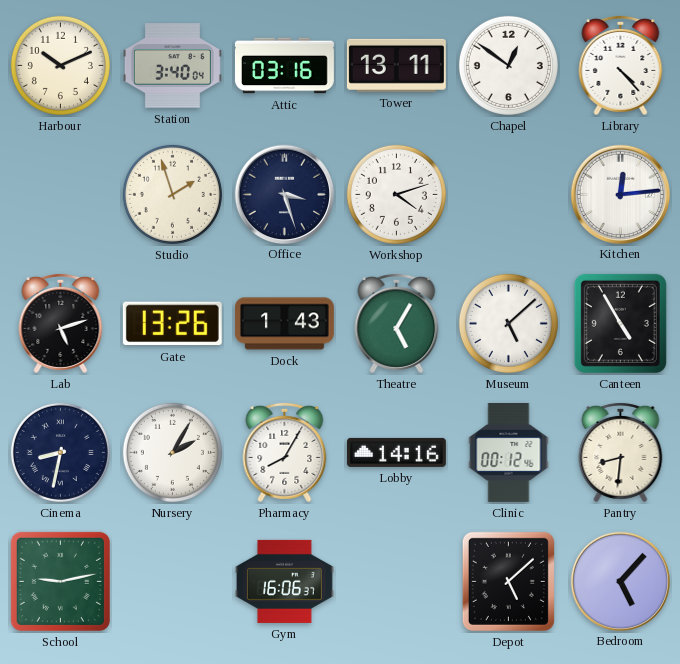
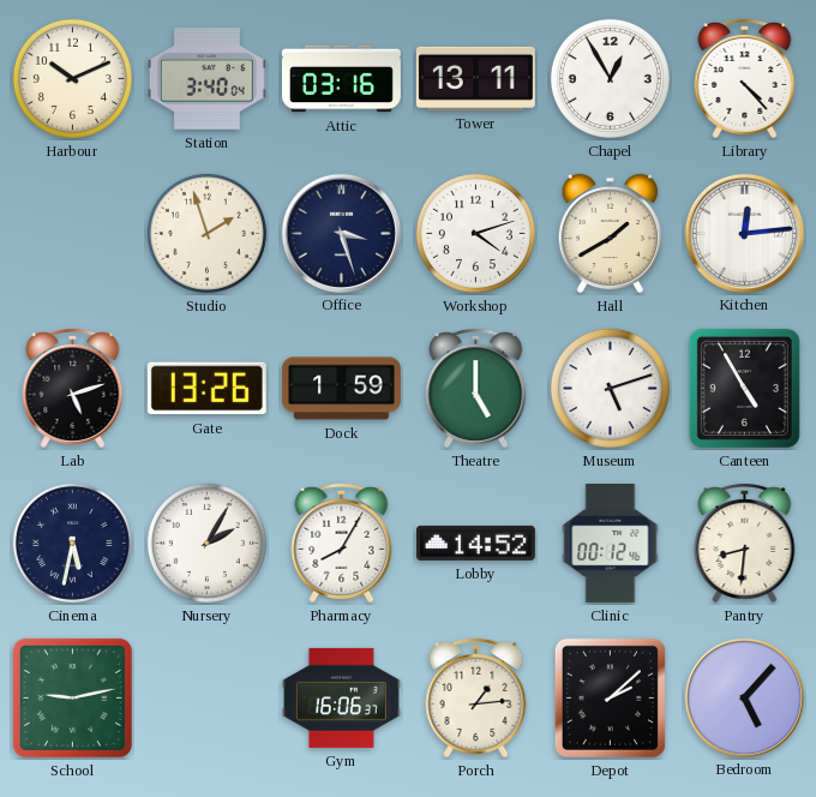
Chapel: 12:51 -> 12:55 (610, 78)
Hall: none -> 1:40 (611, 234)
Dock: 1:43 -> 1:59 (341, 389)
Theatre: 5:05 -> 5:00 (476, 388)
Museum: 5:08 -> 5:12 (610, 388)
Cinema: 8:32 -> 5:32 (72, 543)
Lobby: 14:16 -> 14:52 (475, 543)
Porch: none -> 1:14 (476, 697)
Depot: 5:08 -> 2:08 (610, 697)
